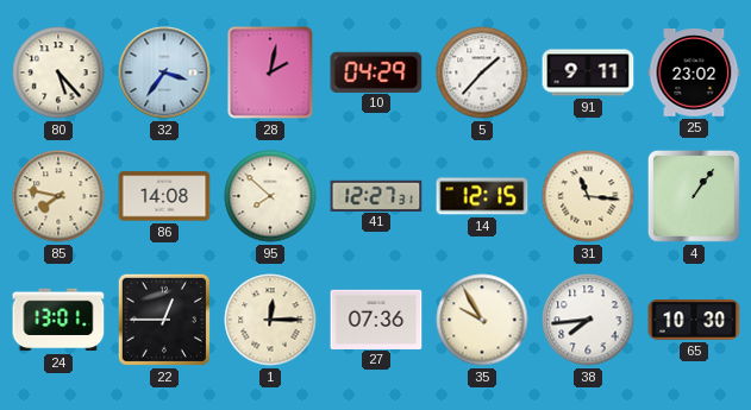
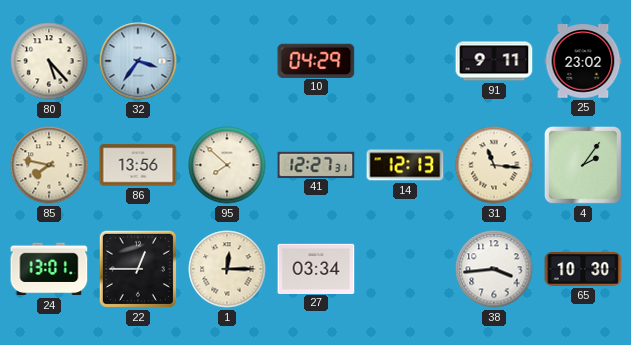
28: 2:02 -> none (270, 72)
5: 1:37 -> none (482, 72)
86: 14:08 -> 13:56 (138, 165)
14: 12:15 -> 12:13 (405, 165)
4: 1:06 -> 2:06 (583, 165)
27: 07:36 -> 03:34 (316, 268)
35: 9:55 -> none (482, 320)
38: 7:44 -> 3:44 (494, 269)
